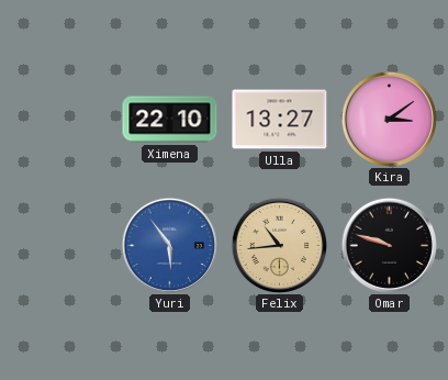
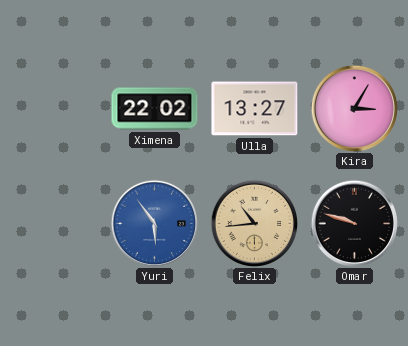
Ximena: 22:10 -> 22:02 (155, 109)
Kira: 3:09 -> 3:05 (354, 108)
